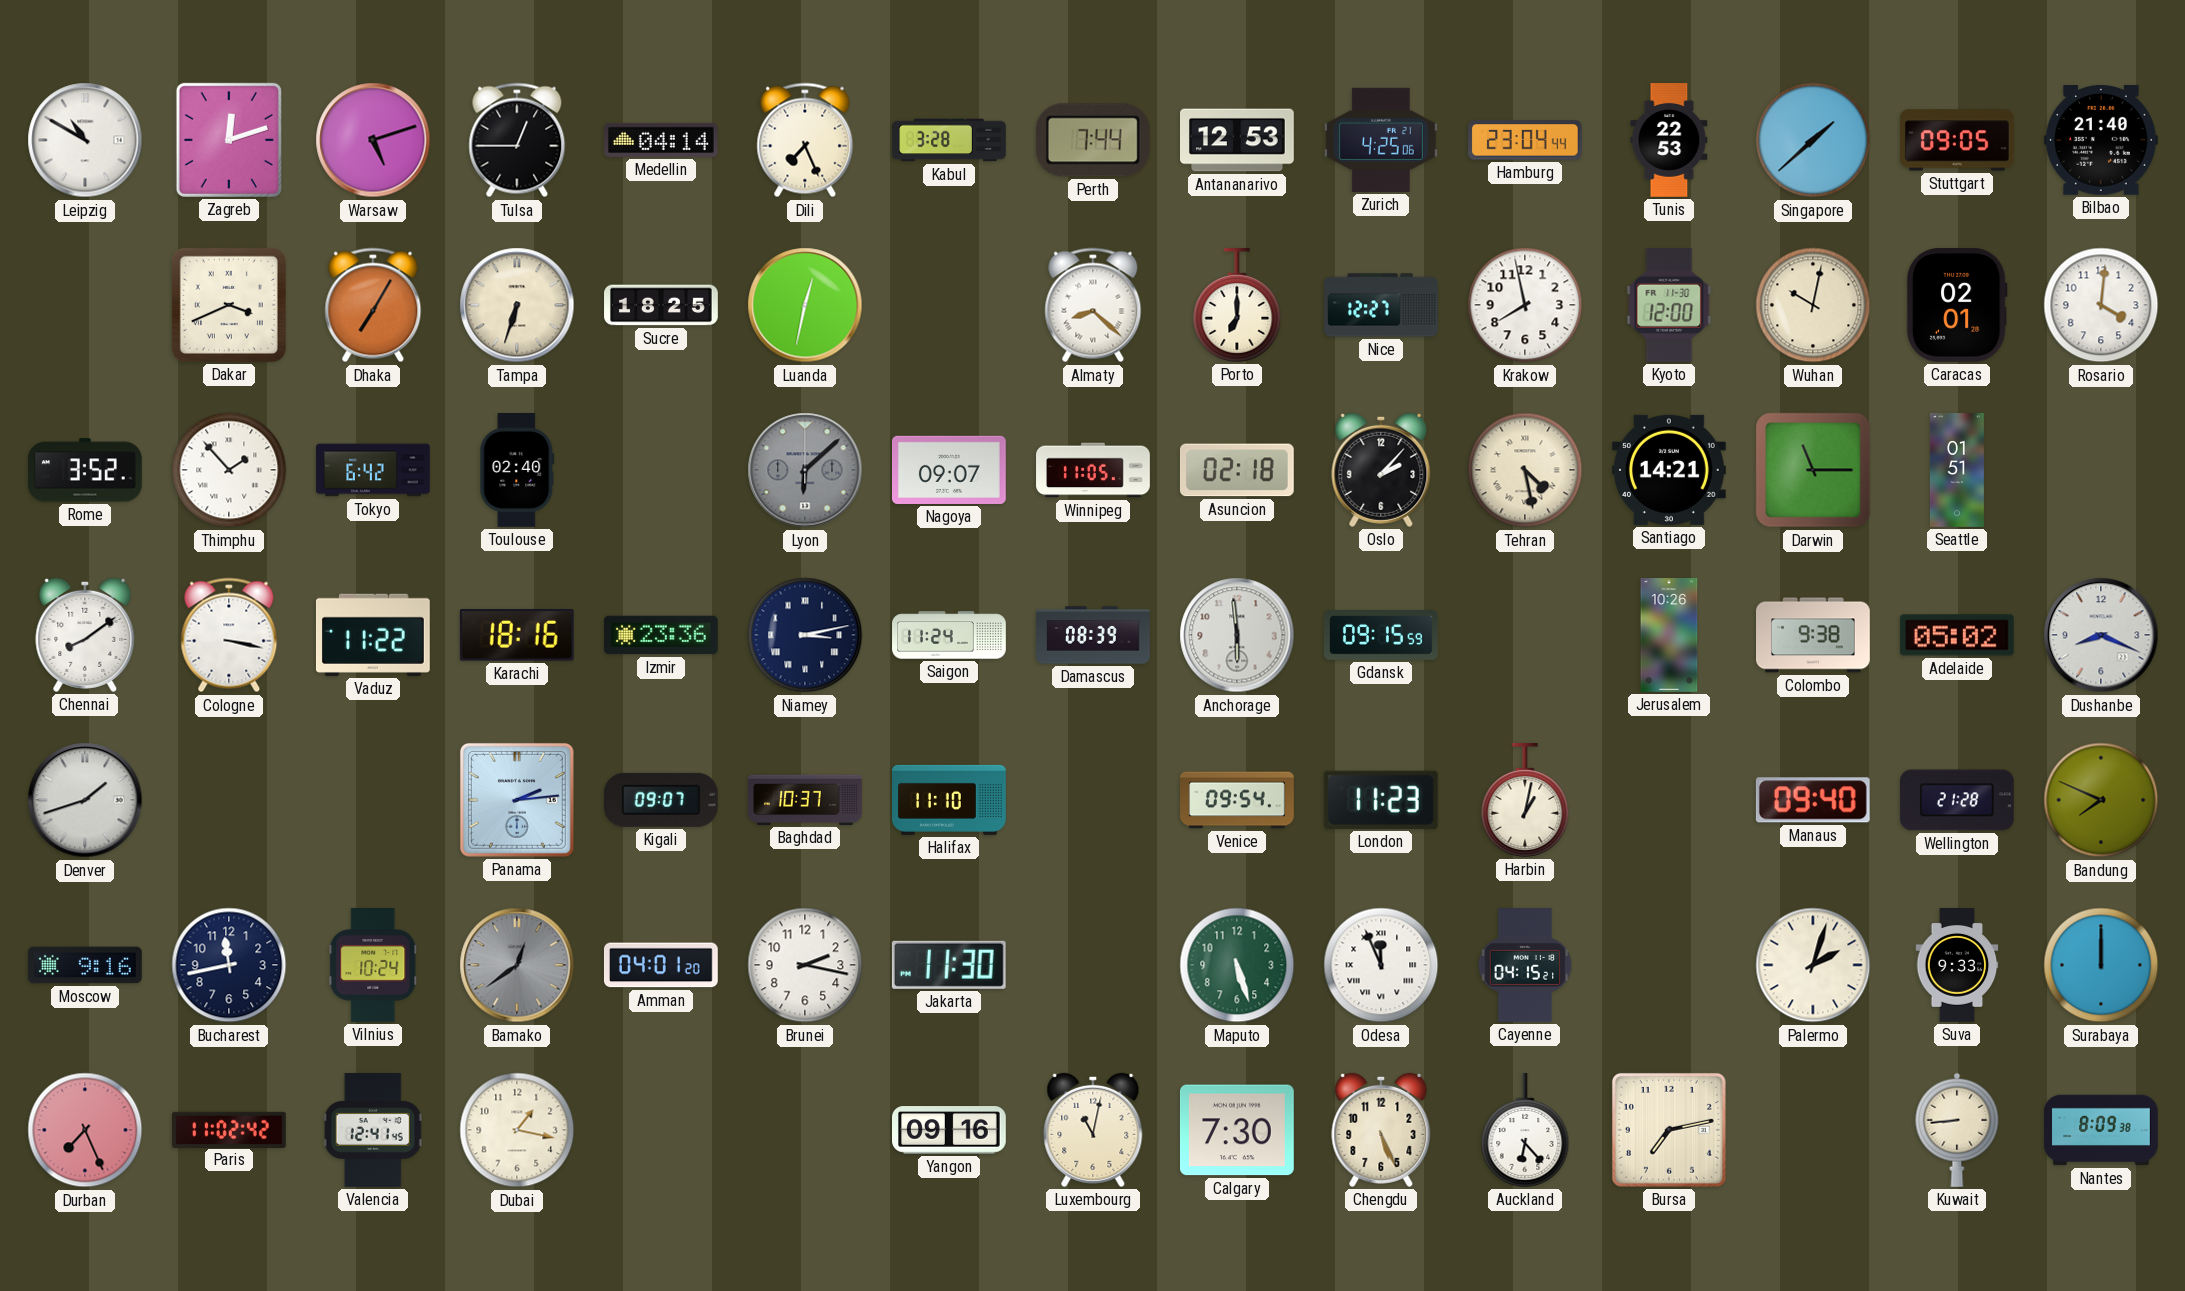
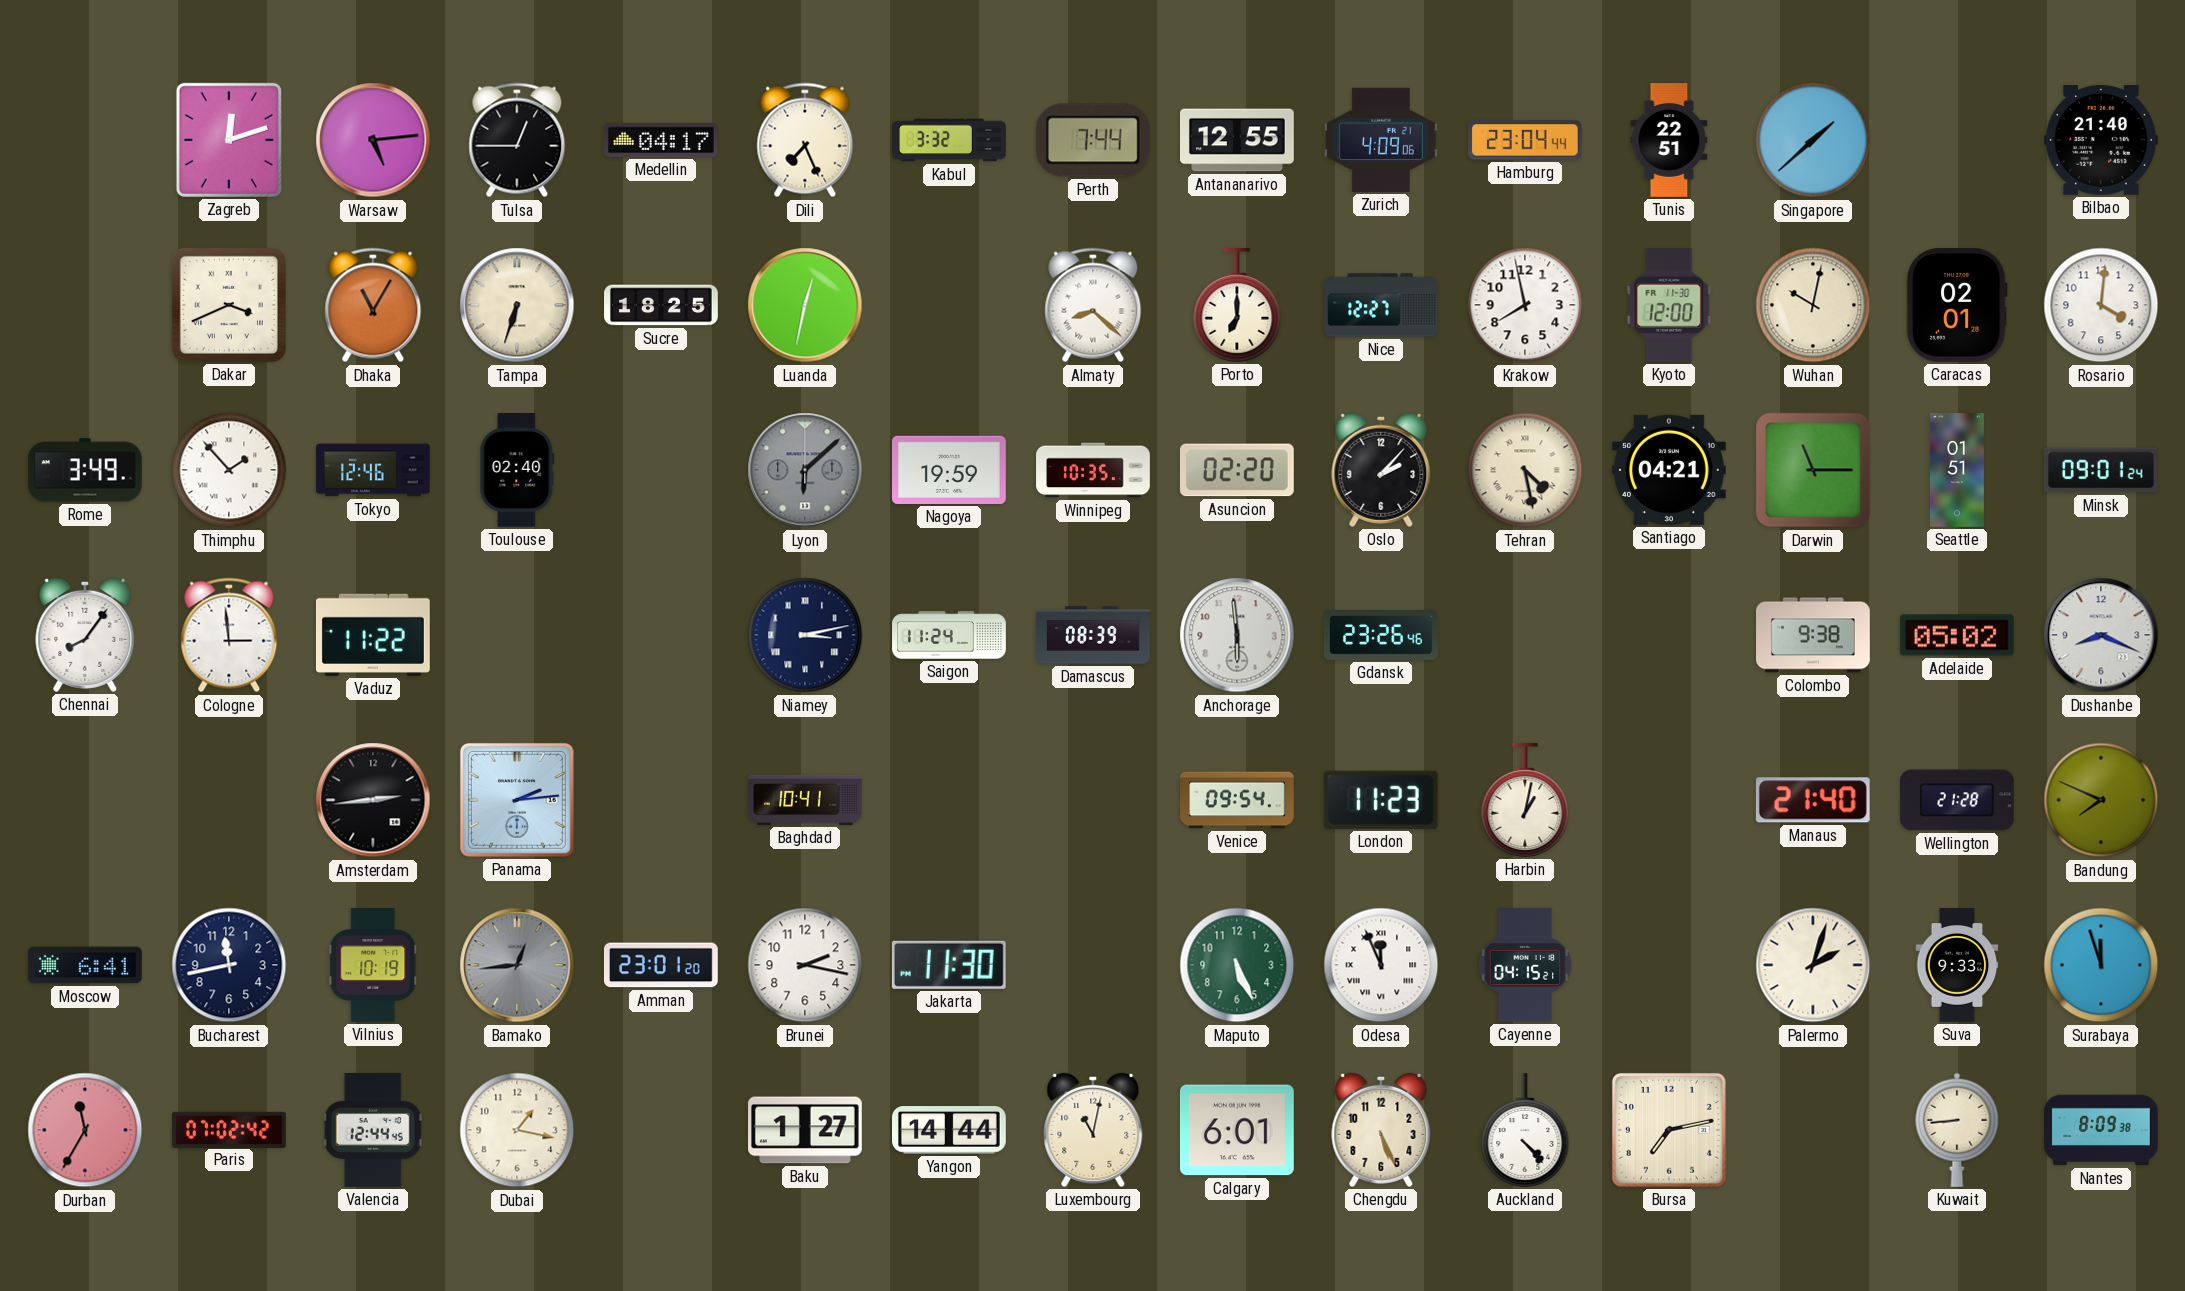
Leipzig: 10:50 -> none (85, 140)
Warsaw: 5:12 -> 5:14 (373, 140)
Medellin: 04:14 -> 04:17 (662, 140)
Kabul: 3:28 -> 3:32 (949, 140)
Antananarivo: 12:53 -> 12:55 (1238, 140)
Zurich: 4:25 -> 4:09 (1381, 140)
Tunis: 22:53 -> 22:51 (1669, 141)
Stuttgart: 09:05 -> none (1957, 140)
Dhaka: 7:05 -> 11:05 (373, 305)
Rome: 3:52 -> 3:49 (86, 470)
Tokyo: 6:42 -> 12:46 (373, 470)
Nagoya: 09:07 -> 19:59 (950, 470)
Winnipeg: 11:05 -> 10:35 (1093, 470)
Asuncion: 02:18 -> 02:20 (1237, 470)
Santiago: 14:21 -> 04:21 (1670, 470)
Minsk: none -> 09:01 (2102, 470)
Chennai: 8:09 -> 8:06 (85, 635)
Cologne: 3:17 -> 2:59 (229, 635)
Karachi: 18:16 -> none (517, 635)
Izmir: 23:36 -> none (662, 635)
Gdansk: 09:15 -> 23:26 (1382, 636)
Jerusalem: 10:26 -> none (1669, 635)
Denver: 1:42 -> none (85, 800)
Amsterdam: none -> 2:44 (373, 800)
Kigali: 09:07 -> none (661, 800)
Baghdad: 10:37 -> 10:41 (805, 800)
Halifax: 11:10 -> none (950, 800)
Manaus: 09:40 -> 21:40 (1813, 800)
Moscow: 9:16 -> 6:41 (85, 965)
Vilnius: 10:24 -> 10:19 (373, 966)
Bamako: 12:39 -> 12:44 (517, 965)
Amman: 04:01 -> 23:01 (661, 965)
Maputo: 5:27 -> 5:26 (1237, 965)
Surabaya: 12:00 -> 11:57 (2101, 965)
Durban: 7:26 -> 11:35 (85, 1130)
Paris: 11:02 -> 07:02 (230, 1129)
Valencia: 12:41 -> 12:44 (373, 1131)
Baku: none -> 1:27 (806, 1130)
Yangon: 09:16 -> 14:44 (950, 1130)
Calgary: 7:30 -> 6:01 (1237, 1130)
Auckland: 6:23 -> 4:23 (1525, 1131)
